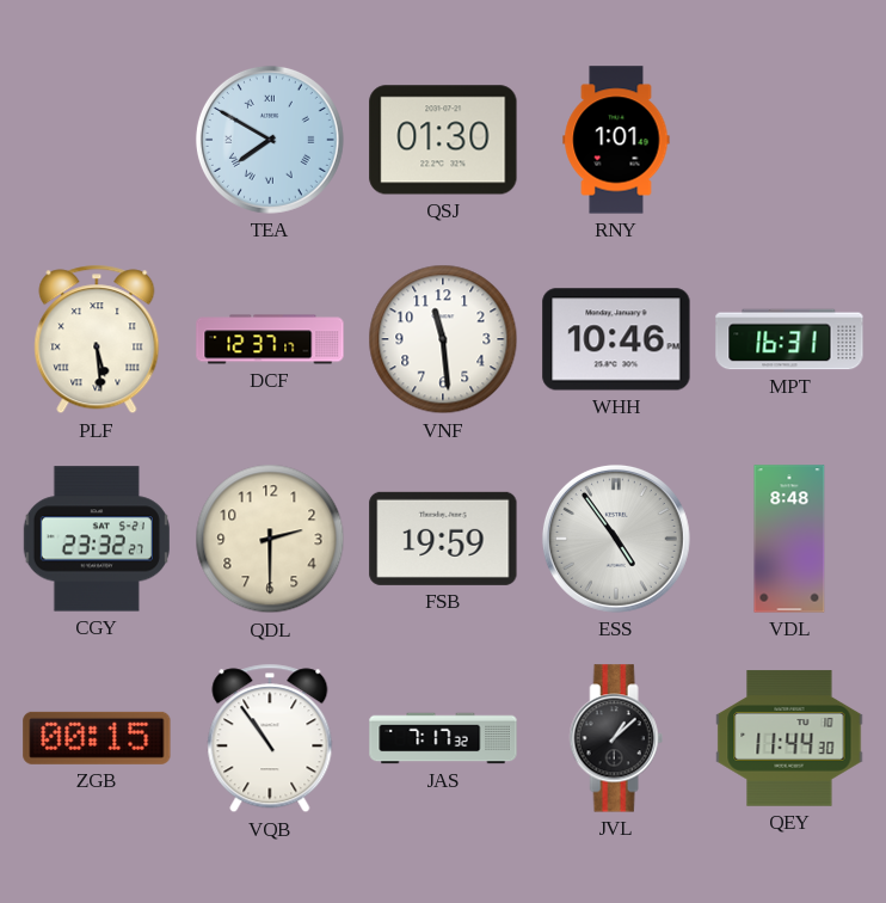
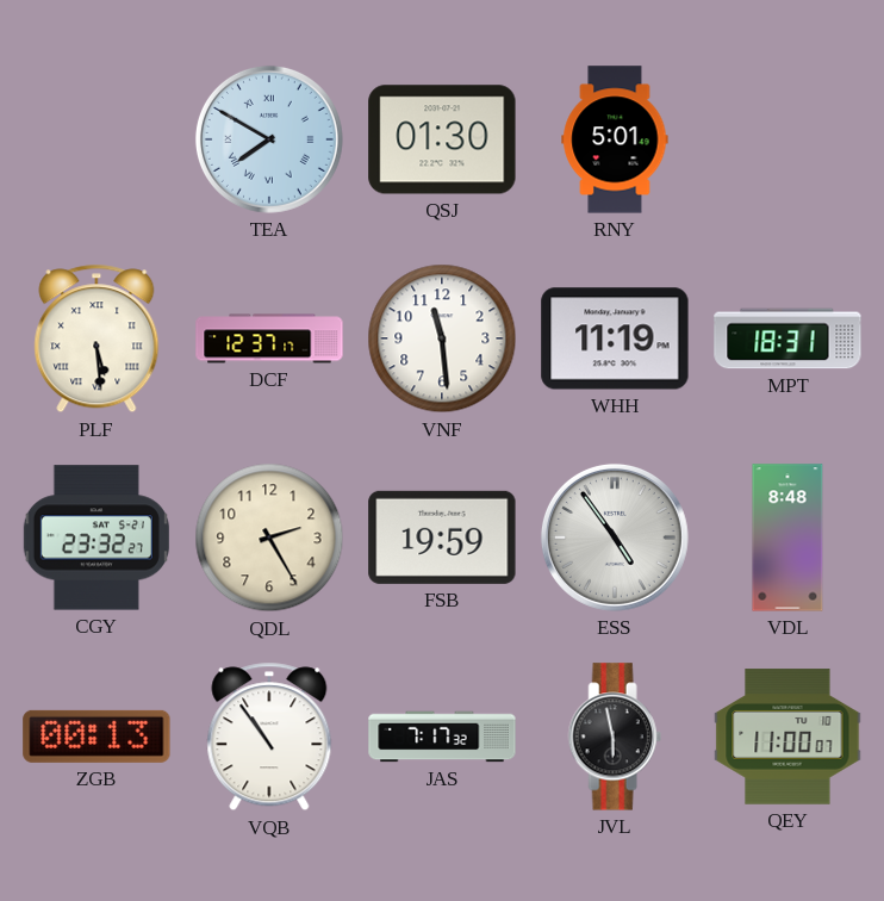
RNY: 1:01 -> 5:01 (615, 139)
WHH: 10:46 -> 11:19 (615, 338)
MPT: 16:31 -> 18:31 (787, 338)
QDL: 2:30 -> 2:25 (269, 538)
ZGB: 00:15 -> 00:13 (97, 737)
JVL: 1:08 -> 5:58 (615, 737)
QEY: 11:44 -> 11:00 (787, 737)
